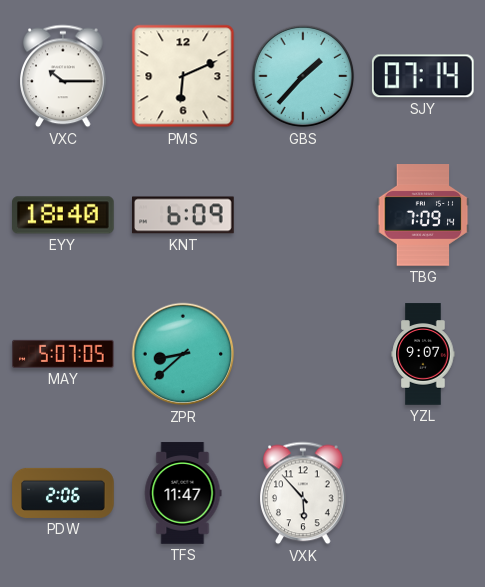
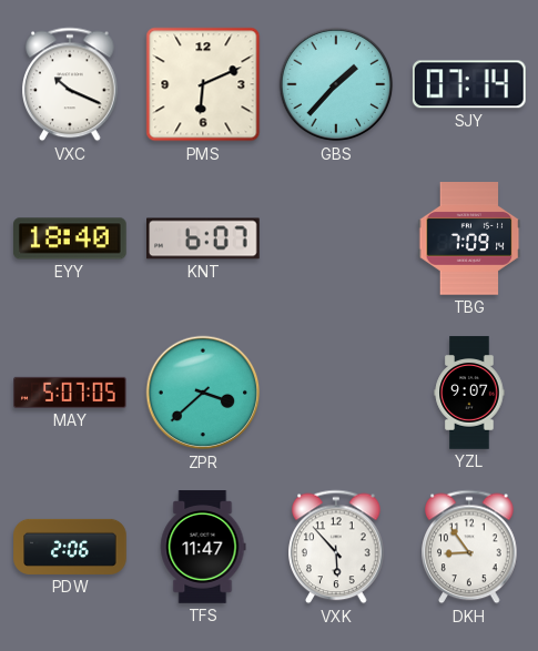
VXC: 10:15 -> 10:19 (71, 84)
KNT: 6:09 -> 6:07 (204, 238)
ZPR: 8:38 -> 3:38 (203, 393)
DKH: none -> 8:54 (470, 547)
